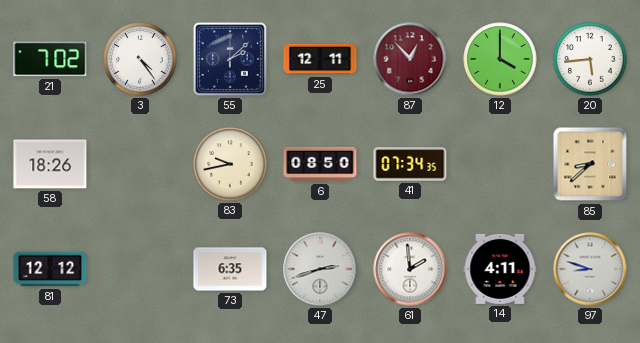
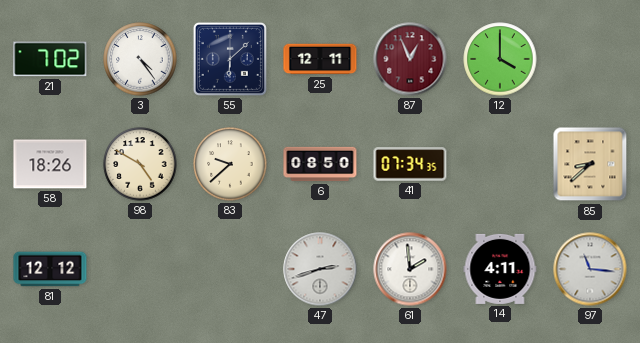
55: 2:08 -> 6:08 (230, 59)
87: 12:53 -> 12:56 (410, 59)
20: 5:44 -> none (590, 59)
98: none -> 4:50 (140, 164)
83: 9:43 -> 9:38 (230, 164)
73: 6:35 -> none (230, 269)
97: 8:48 -> 11:16 (590, 269)
